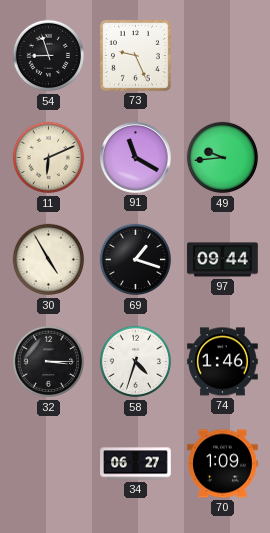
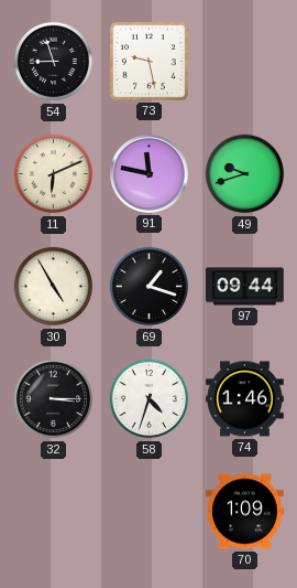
73: 9:26 -> 9:28 (148, 61)
91: 11:20 -> 11:47 (150, 174)
49: 9:44 -> 9:42 (245, 174)
34: 06:27 -> none (136, 464)
